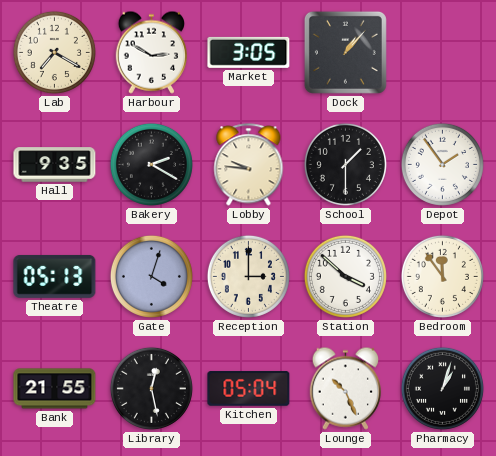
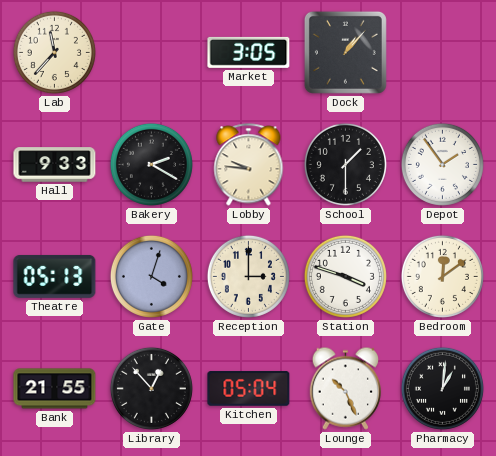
Lab: 7:20 -> 11:37 (54, 52)
Harbour: 2:50 -> none (151, 52)
Hall: 9:35 -> 9:33 (55, 165)
Station: 3:52 -> 3:48 (345, 276)
Bedroom: 11:54 -> 12:09 (442, 276)
Library: 12:28 -> 12:53 (151, 388)
Pharmacy: 1:03 -> 1:01 (442, 388)
